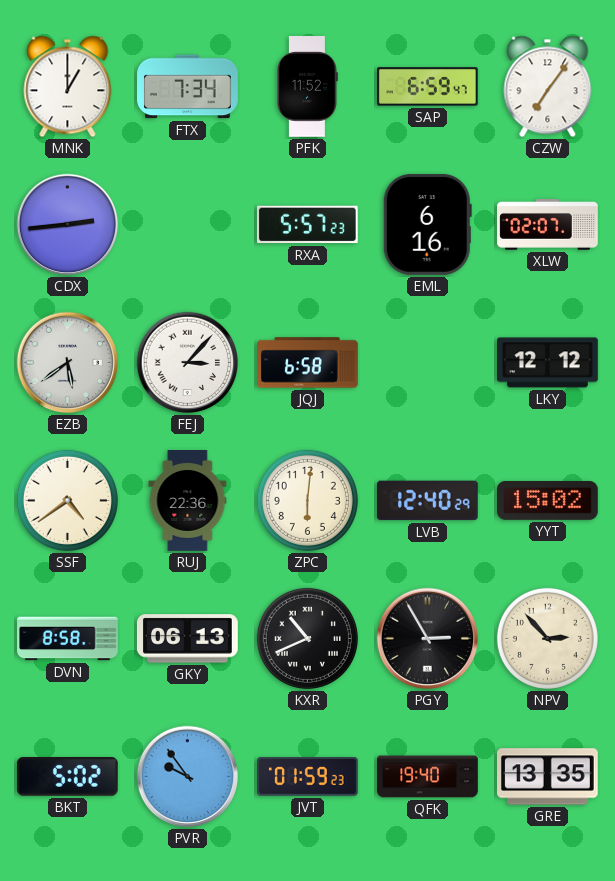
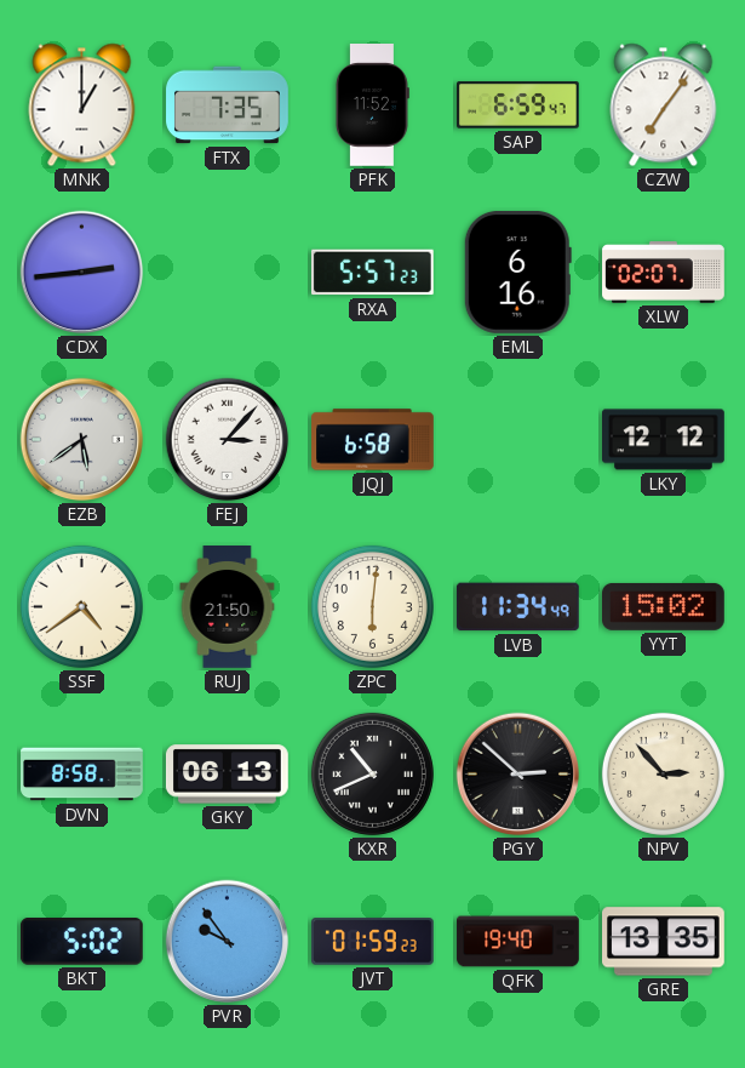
FTX: 7:34 -> 7:35 (228, 105)
RUJ: 22:36 -> 21:50 (228, 607)
LVB: 12:40 -> 11:34 (517, 607)
PGY: 2:55 -> 2:52 (518, 775)
